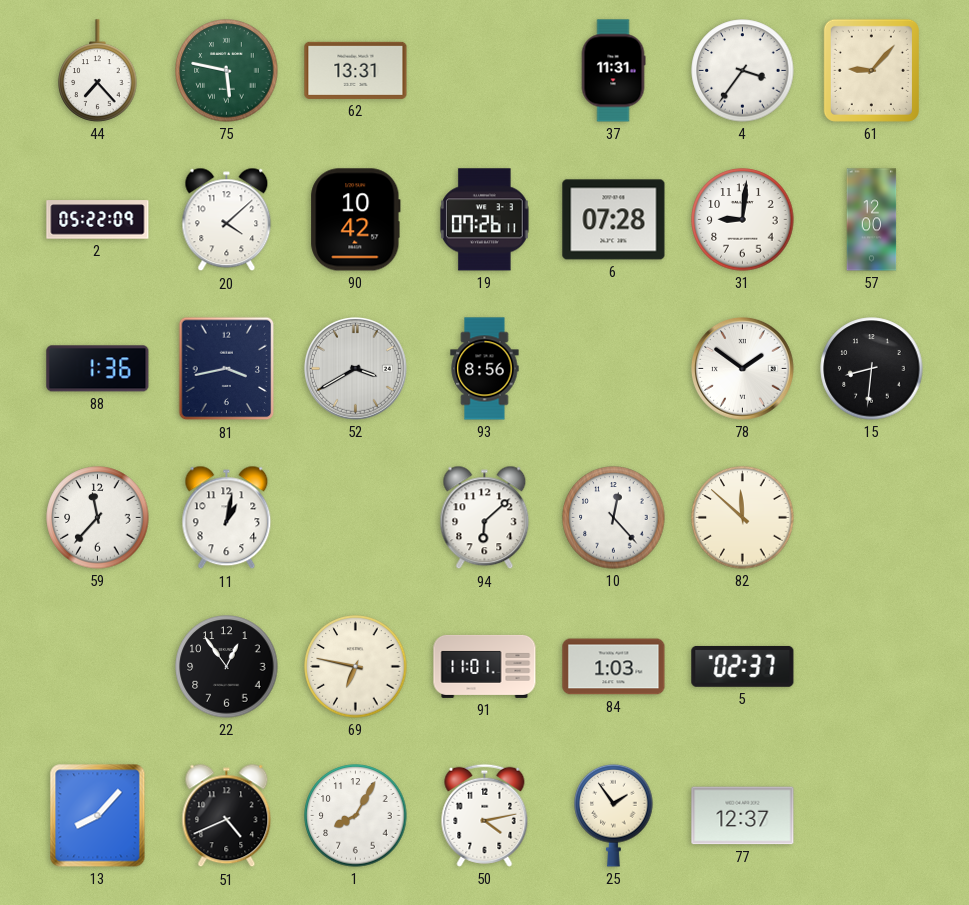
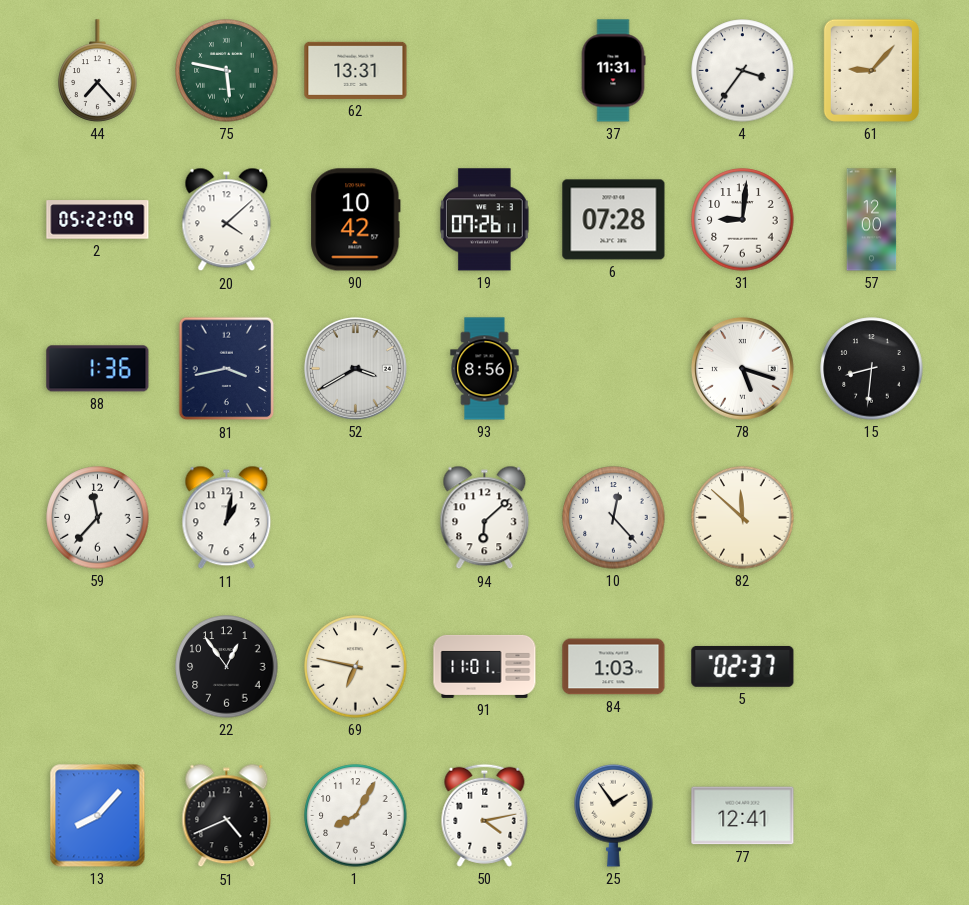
78: 1:51 -> 5:18 (742, 368)
77: 12:37 -> 12:41 (743, 816)
